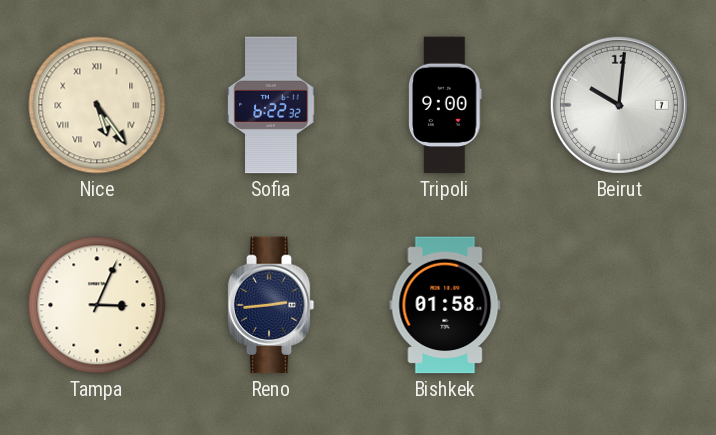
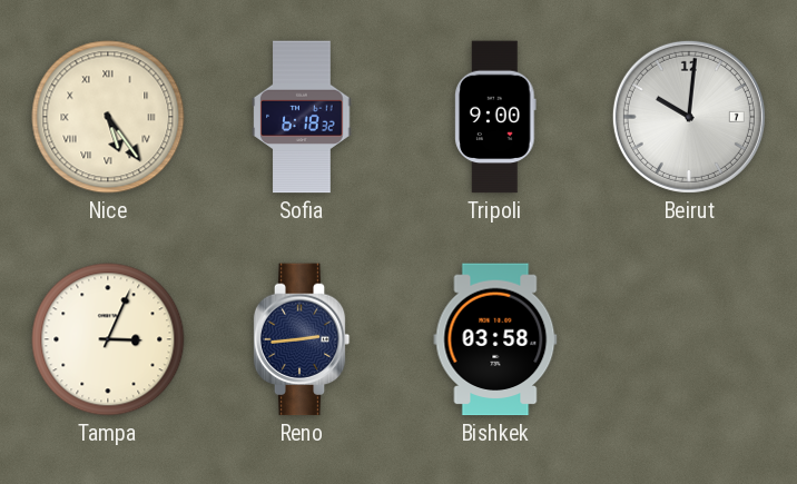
Sofia: 6:22 -> 6:18 (302, 117)
Bishkek: 01:58 -> 03:58 (495, 339)
